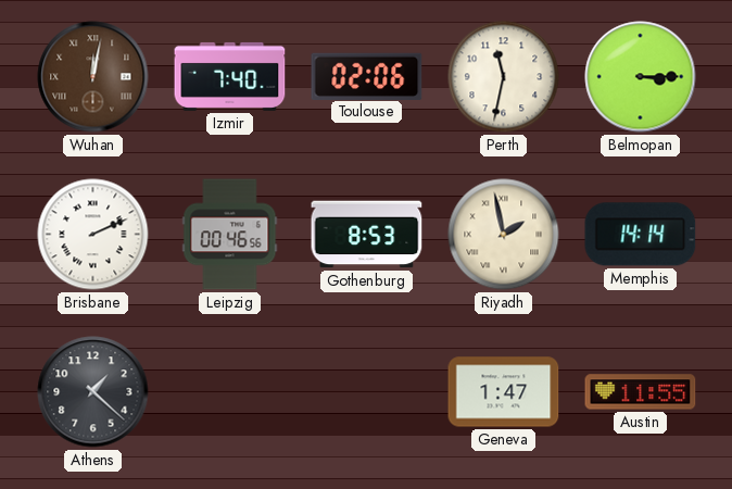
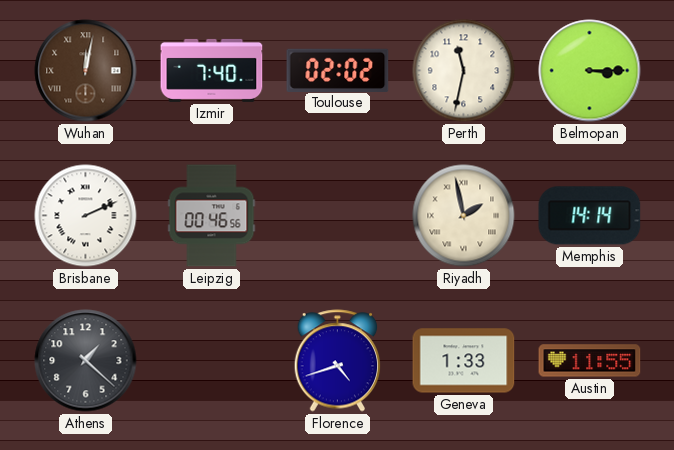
Toulouse: 02:06 -> 02:02 (338, 70)
Gothenburg: 8:53 -> none (367, 235)
Florence: none -> 4:42 (338, 361)
Geneva: 1:47 -> 1:33 (464, 361)
